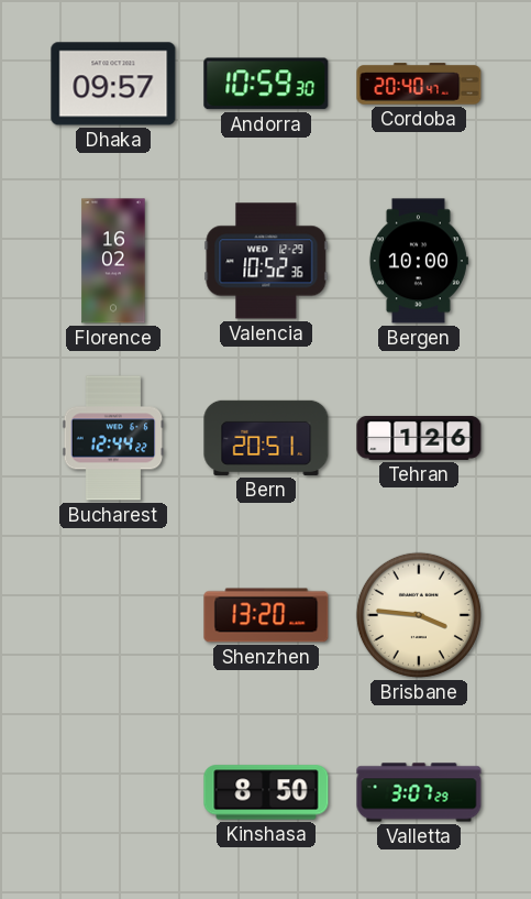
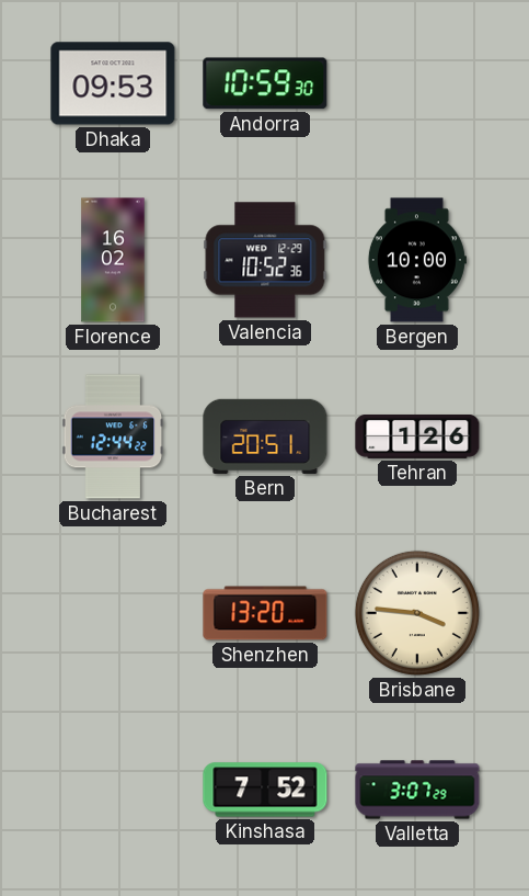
Dhaka: 09:57 -> 09:53 (113, 83)
Cordoba: 20:40 -> none (419, 84)
Kinshasa: 8:50 -> 7:52 (265, 790)
